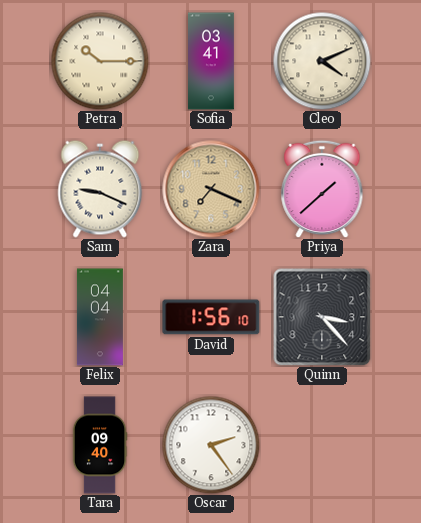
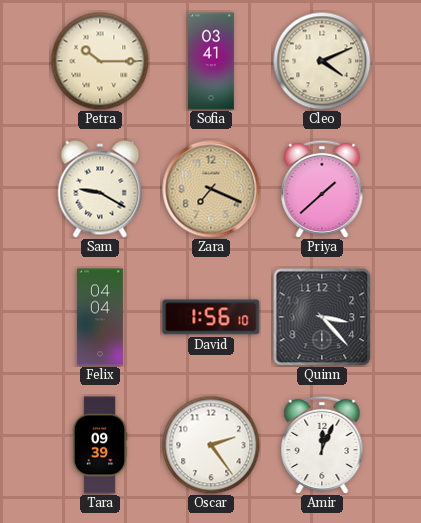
Sam: 9:19 -> 9:20 (100, 189)
Tara: 09:40 -> 09:39 (100, 445)
Amir: none -> 12:04 (322, 445)
